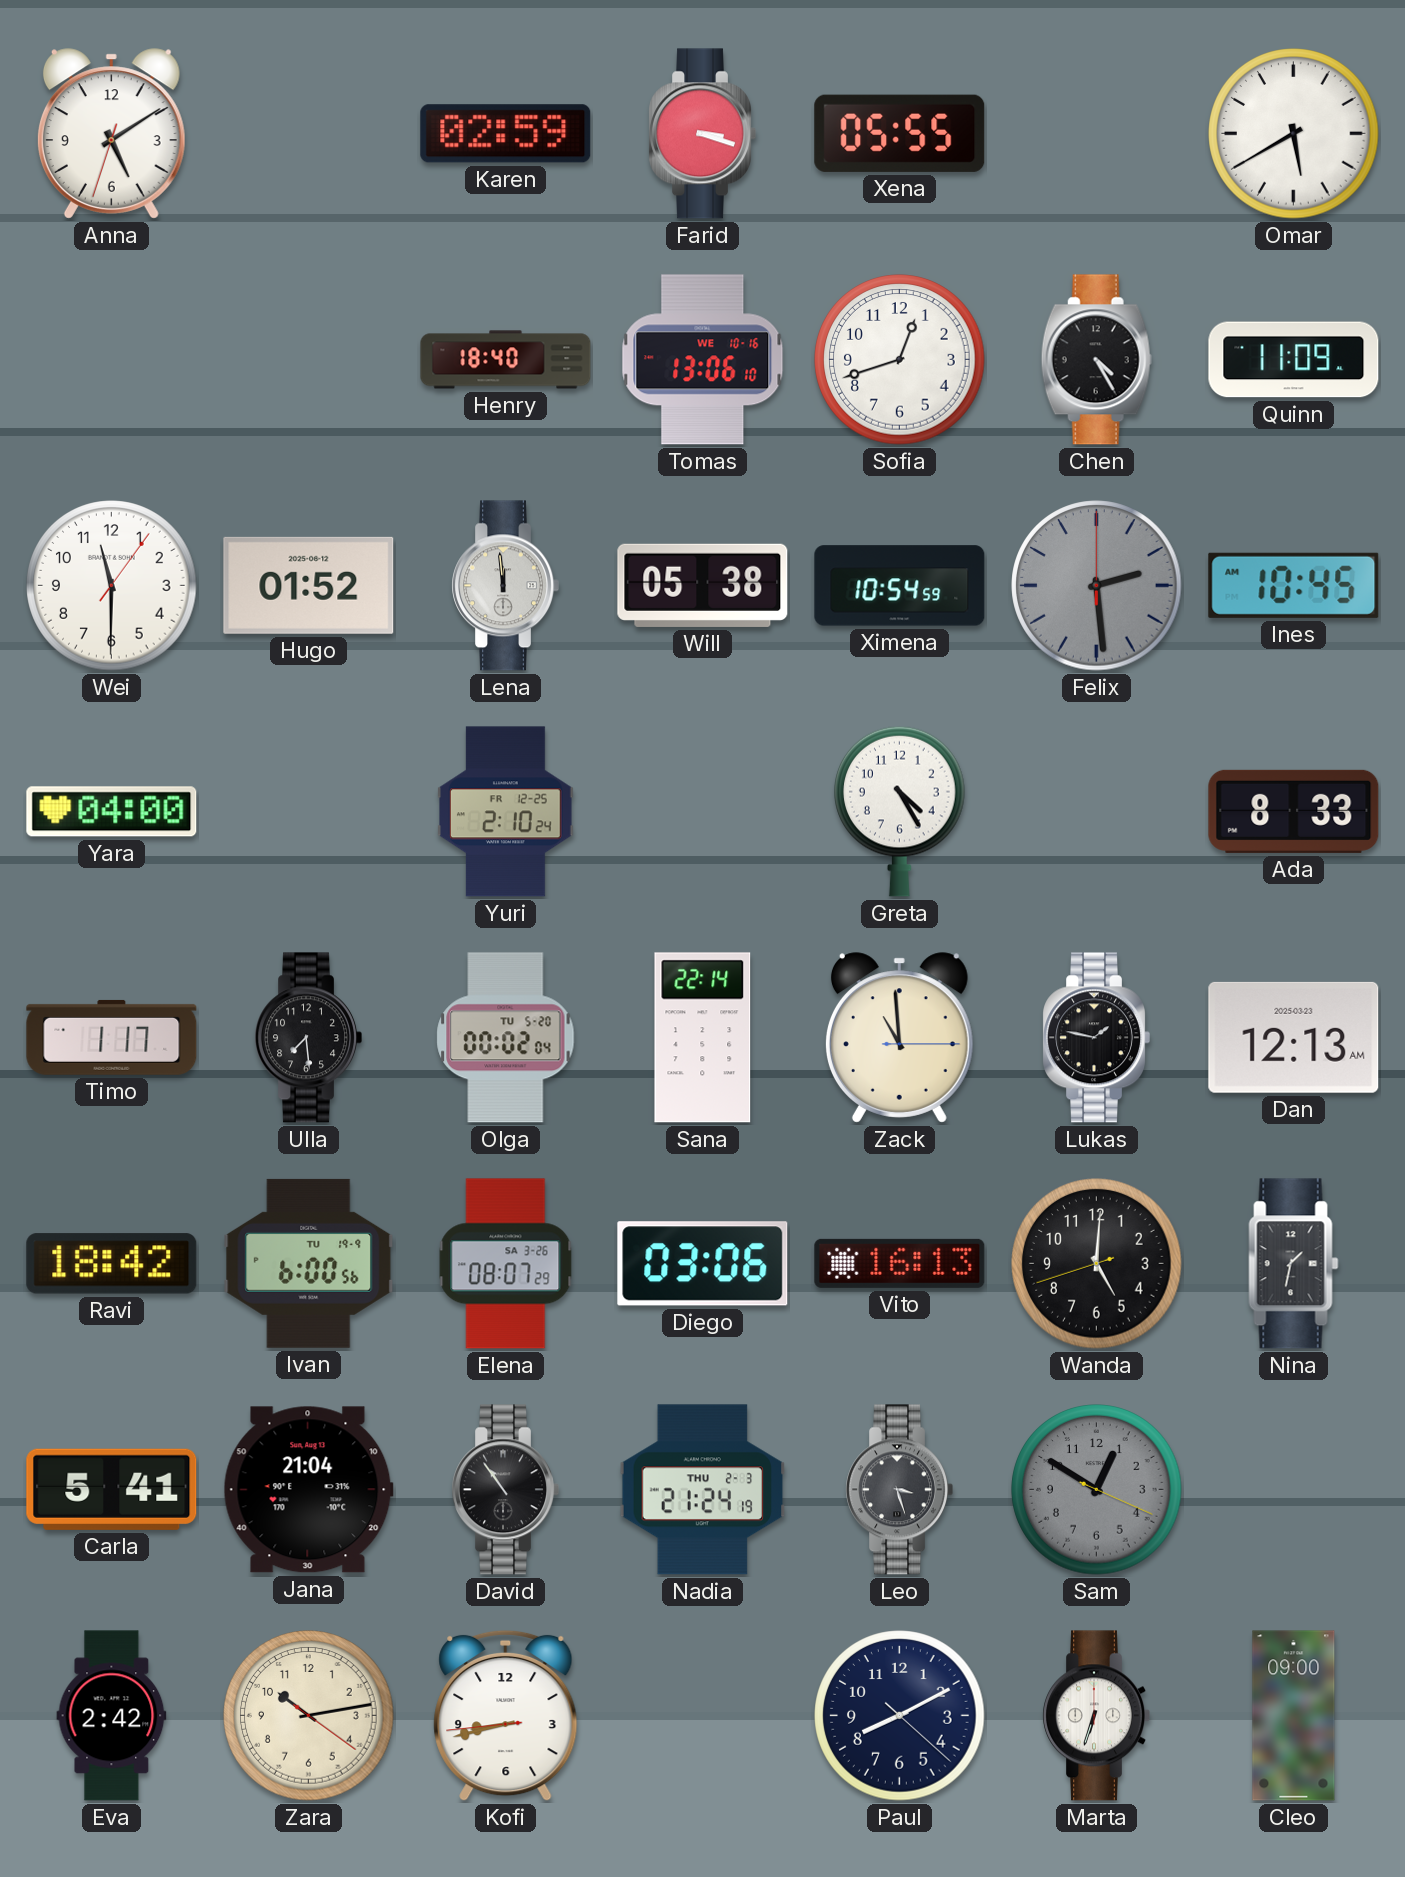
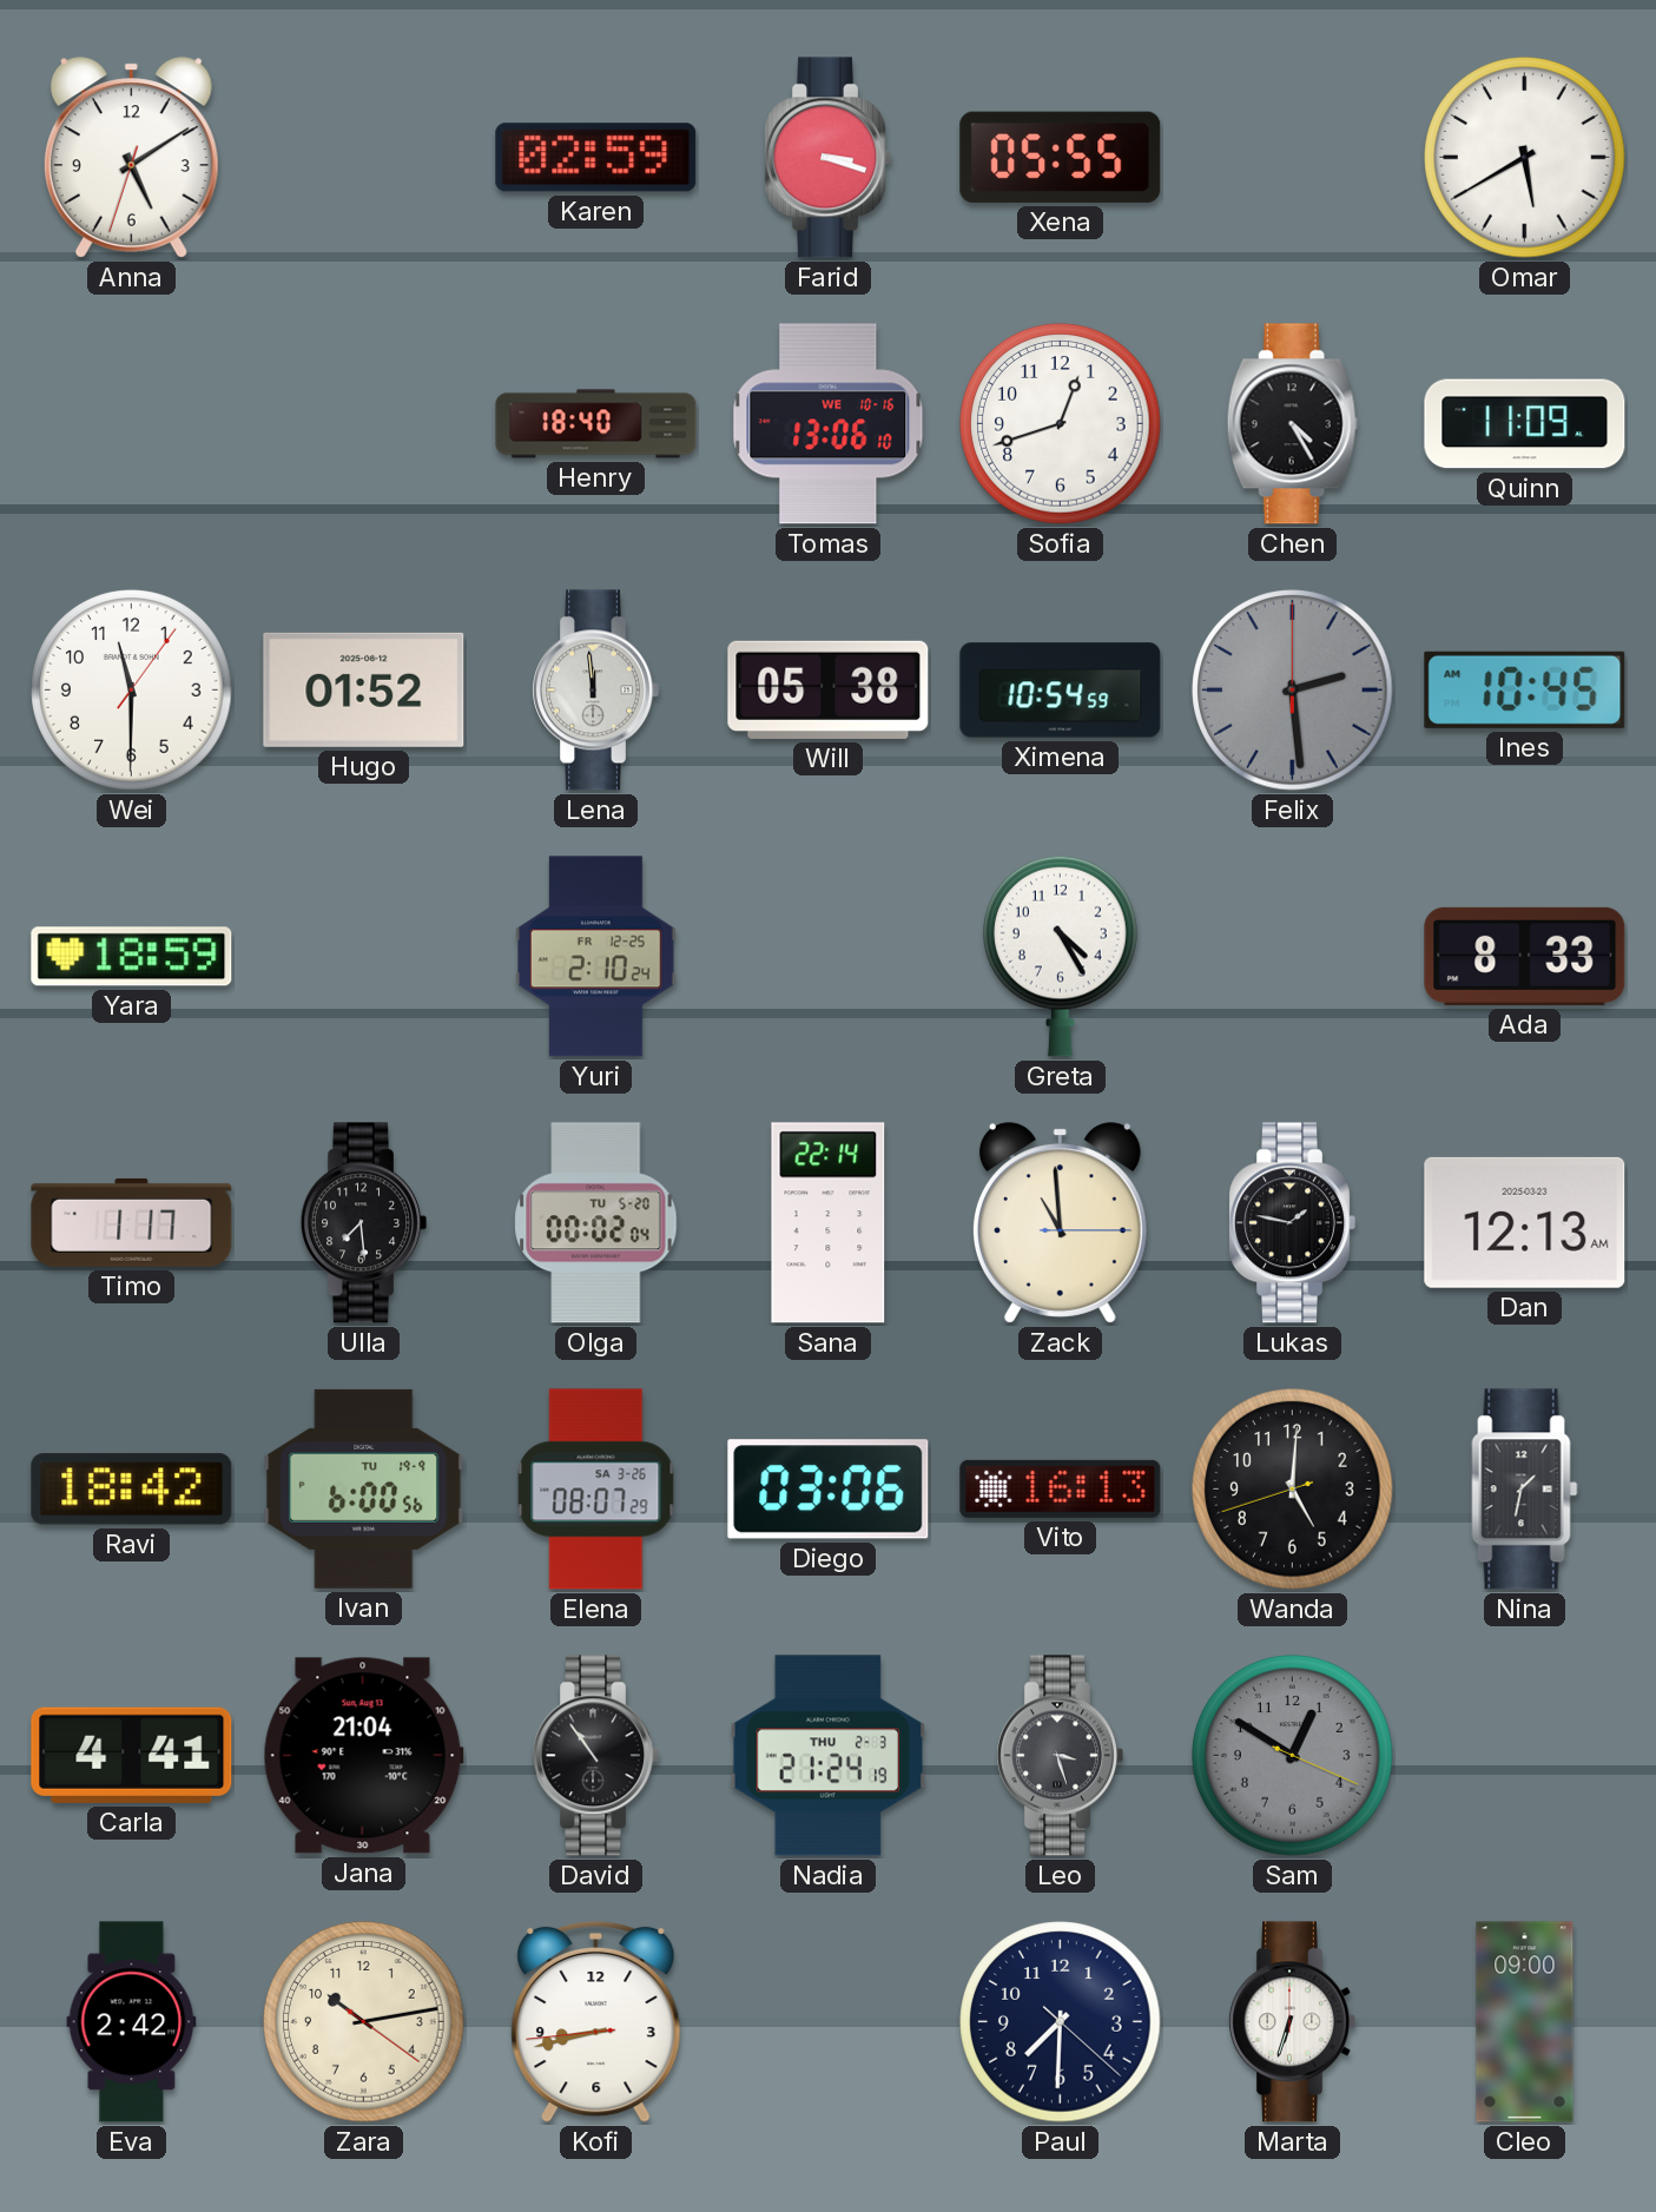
Yara: 04:00 -> 18:59 (132, 957)
Carla: 5:41 -> 4:41 (132, 1755)
Paul: 8:10 -> 7:30 (1061, 2022)
